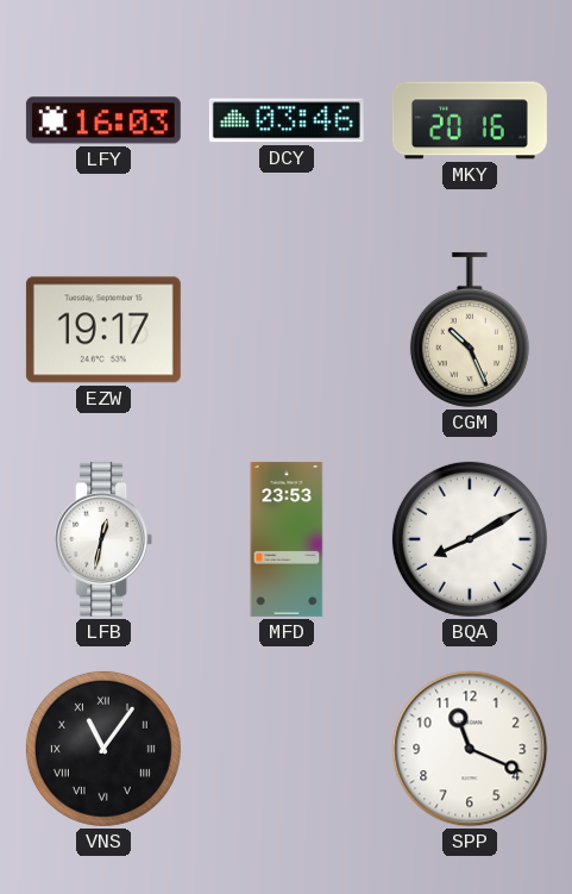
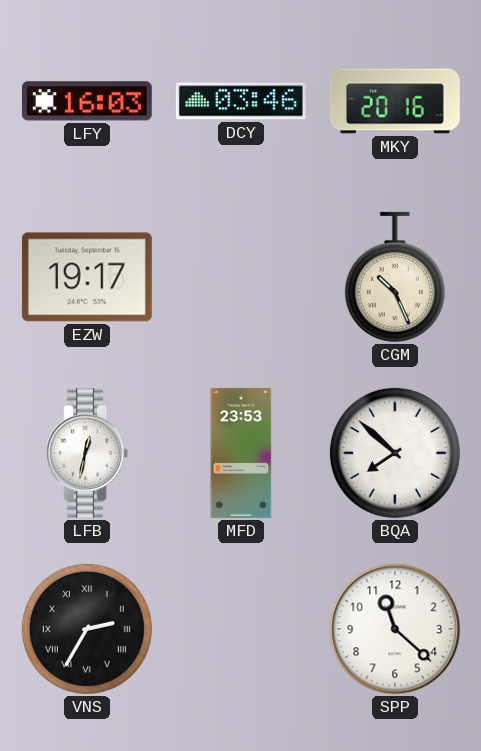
BQA: 8:10 -> 7:52 (395, 453)
VNS: 11:06 -> 2:35 (87, 629)
SPP: 11:19 -> 11:22 (395, 629)
